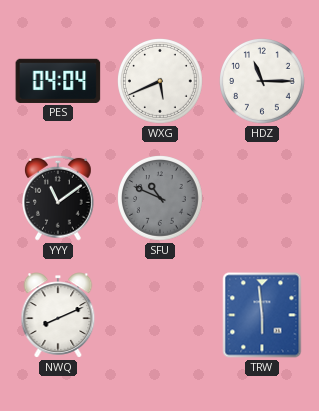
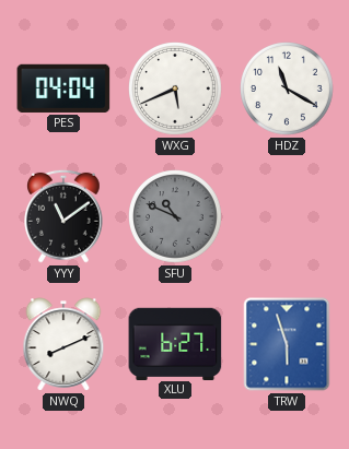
HDZ: 11:15 -> 11:20 (288, 90)
XLU: none -> 6:27 (175, 343)
TRW: 5:59 -> 5:57 (287, 344)
